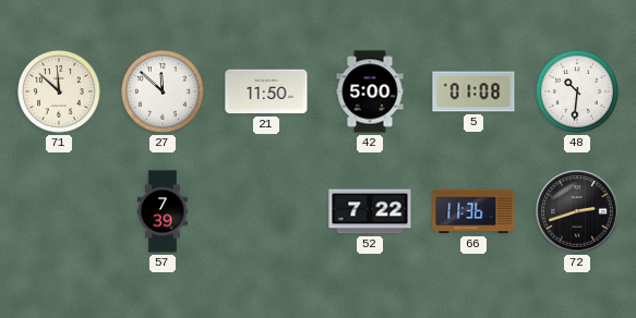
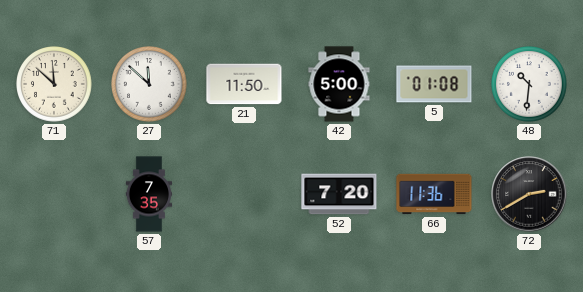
57: 7:39 -> 7:35 (149, 194)
52: 7:22 -> 7:20 (339, 194)
72: 2:42 -> 2:40 (529, 194)
